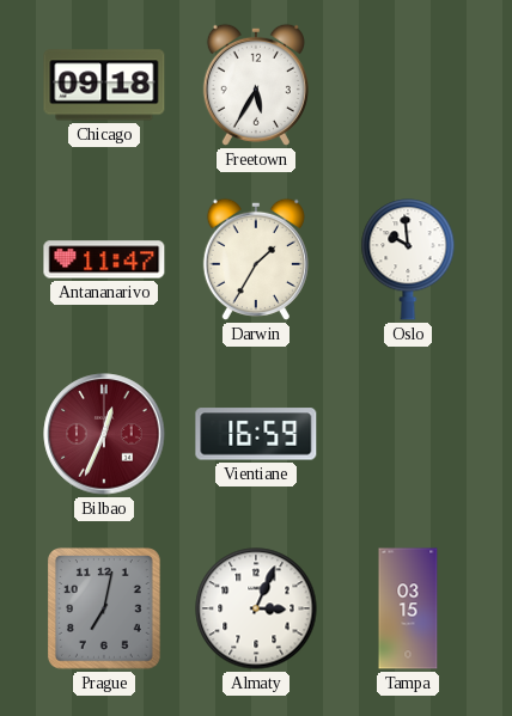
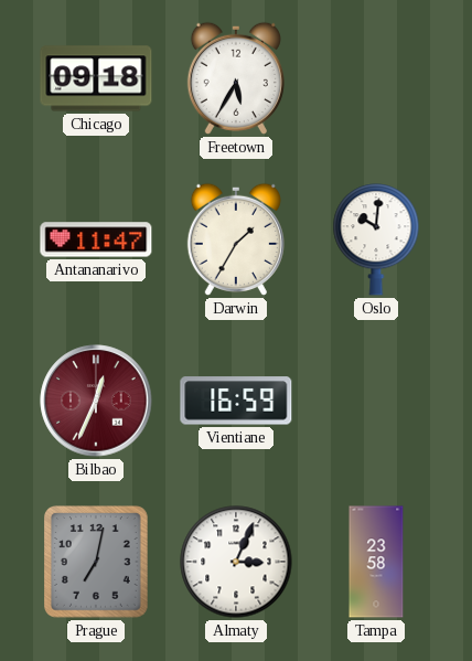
Oslo: 9:59 -> 10:01 (376, 239)
Tampa: 03:15 -> 23:58 (376, 562)
